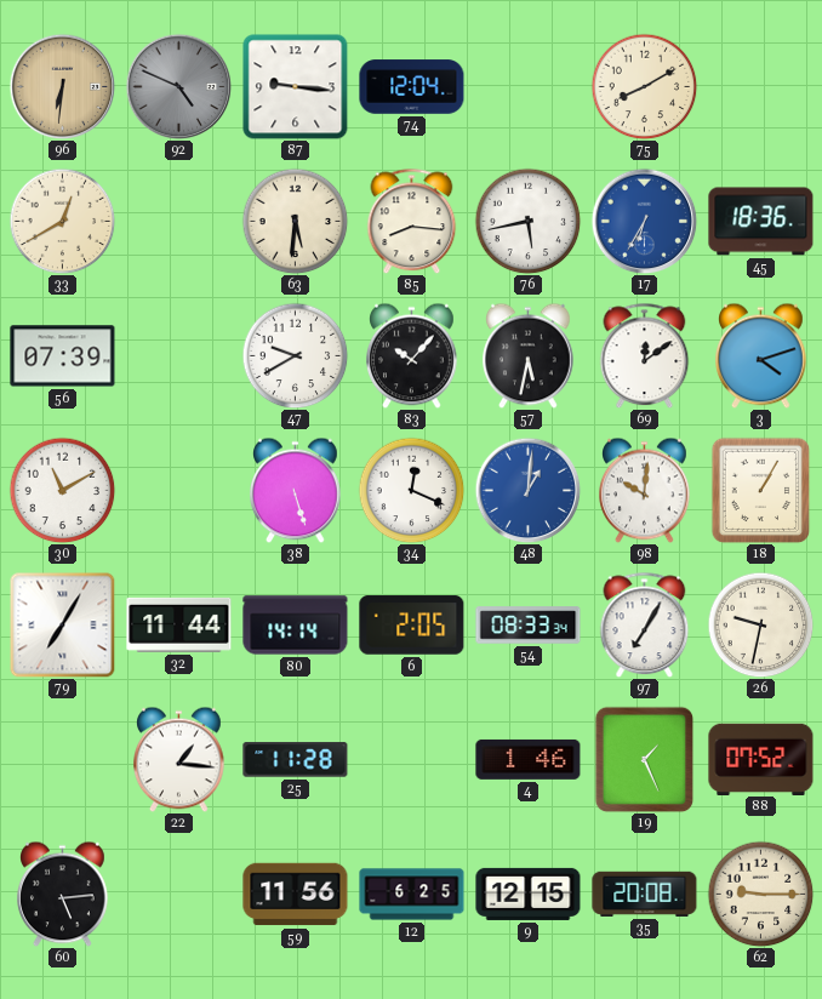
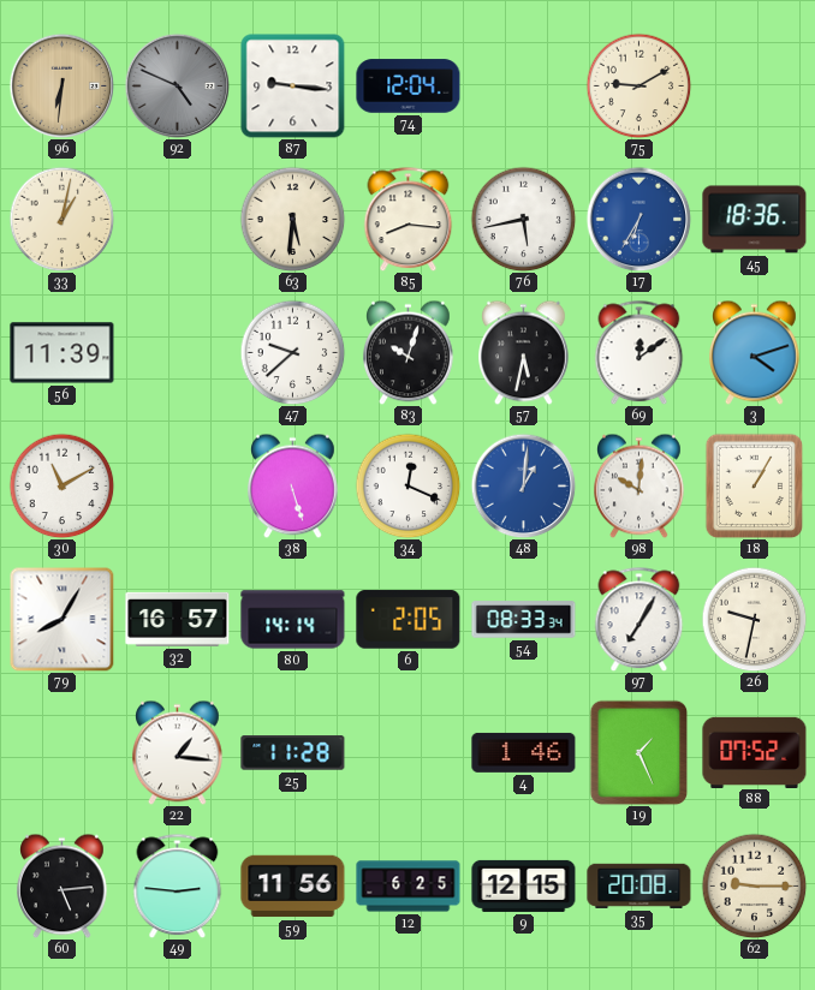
75: 8:10 -> 9:10 (638, 85)
33: 12:40 -> 1:02 (61, 219)
56: 07:39 -> 11:39 (63, 353)
47: 9:40 -> 9:38 (292, 352)
83: 10:07 -> 10:03 (409, 352)
79: 7:05 -> 8:05 (61, 619)
32: 11:44 -> 16:57 (178, 619)
49: none -> 2:46 (178, 885)
